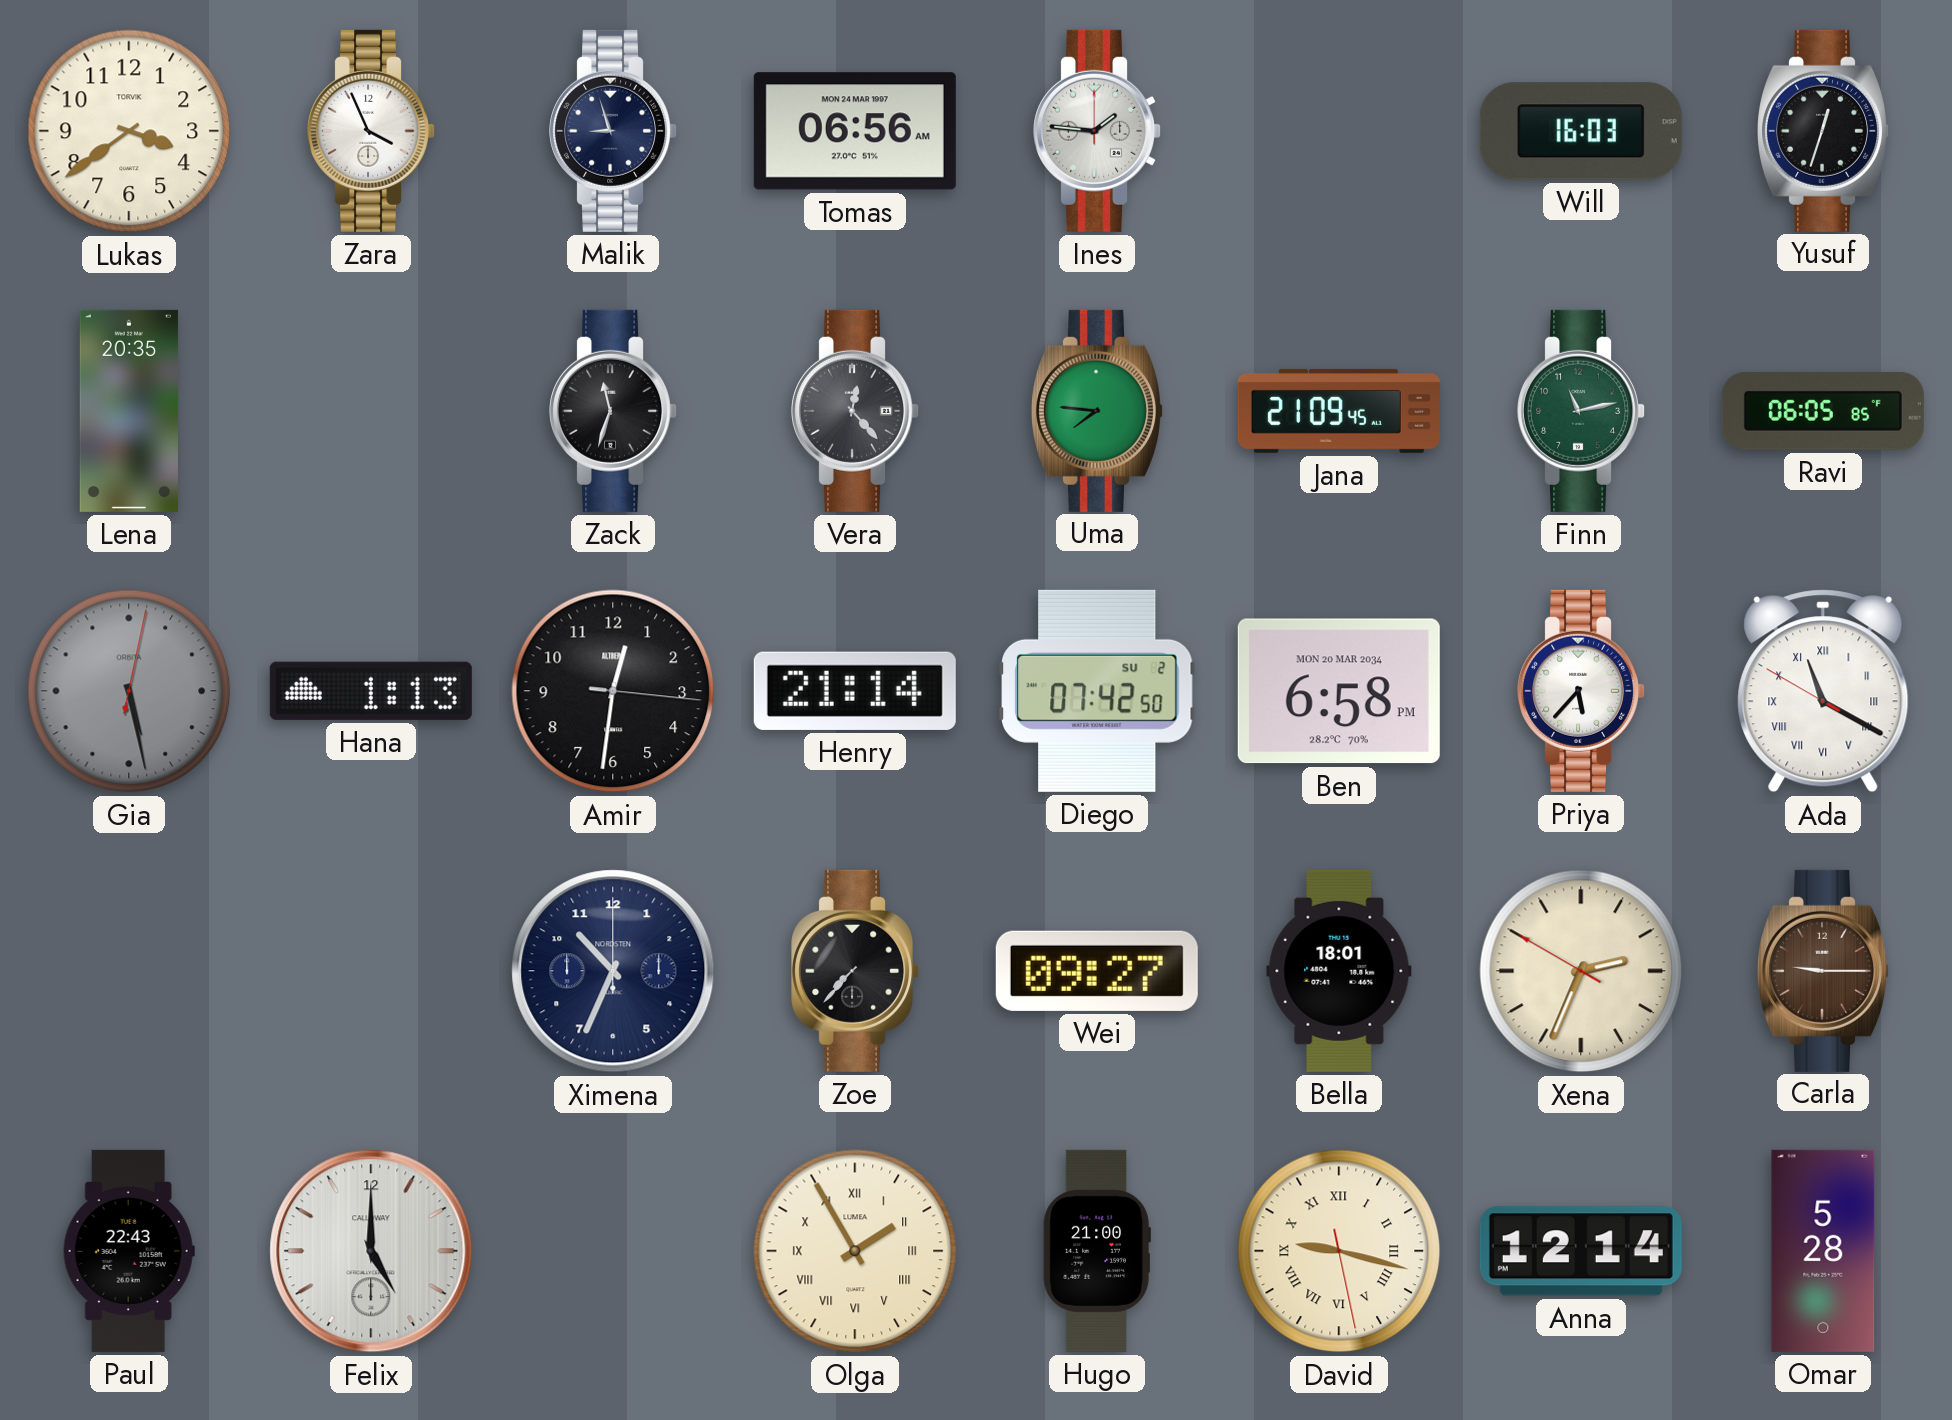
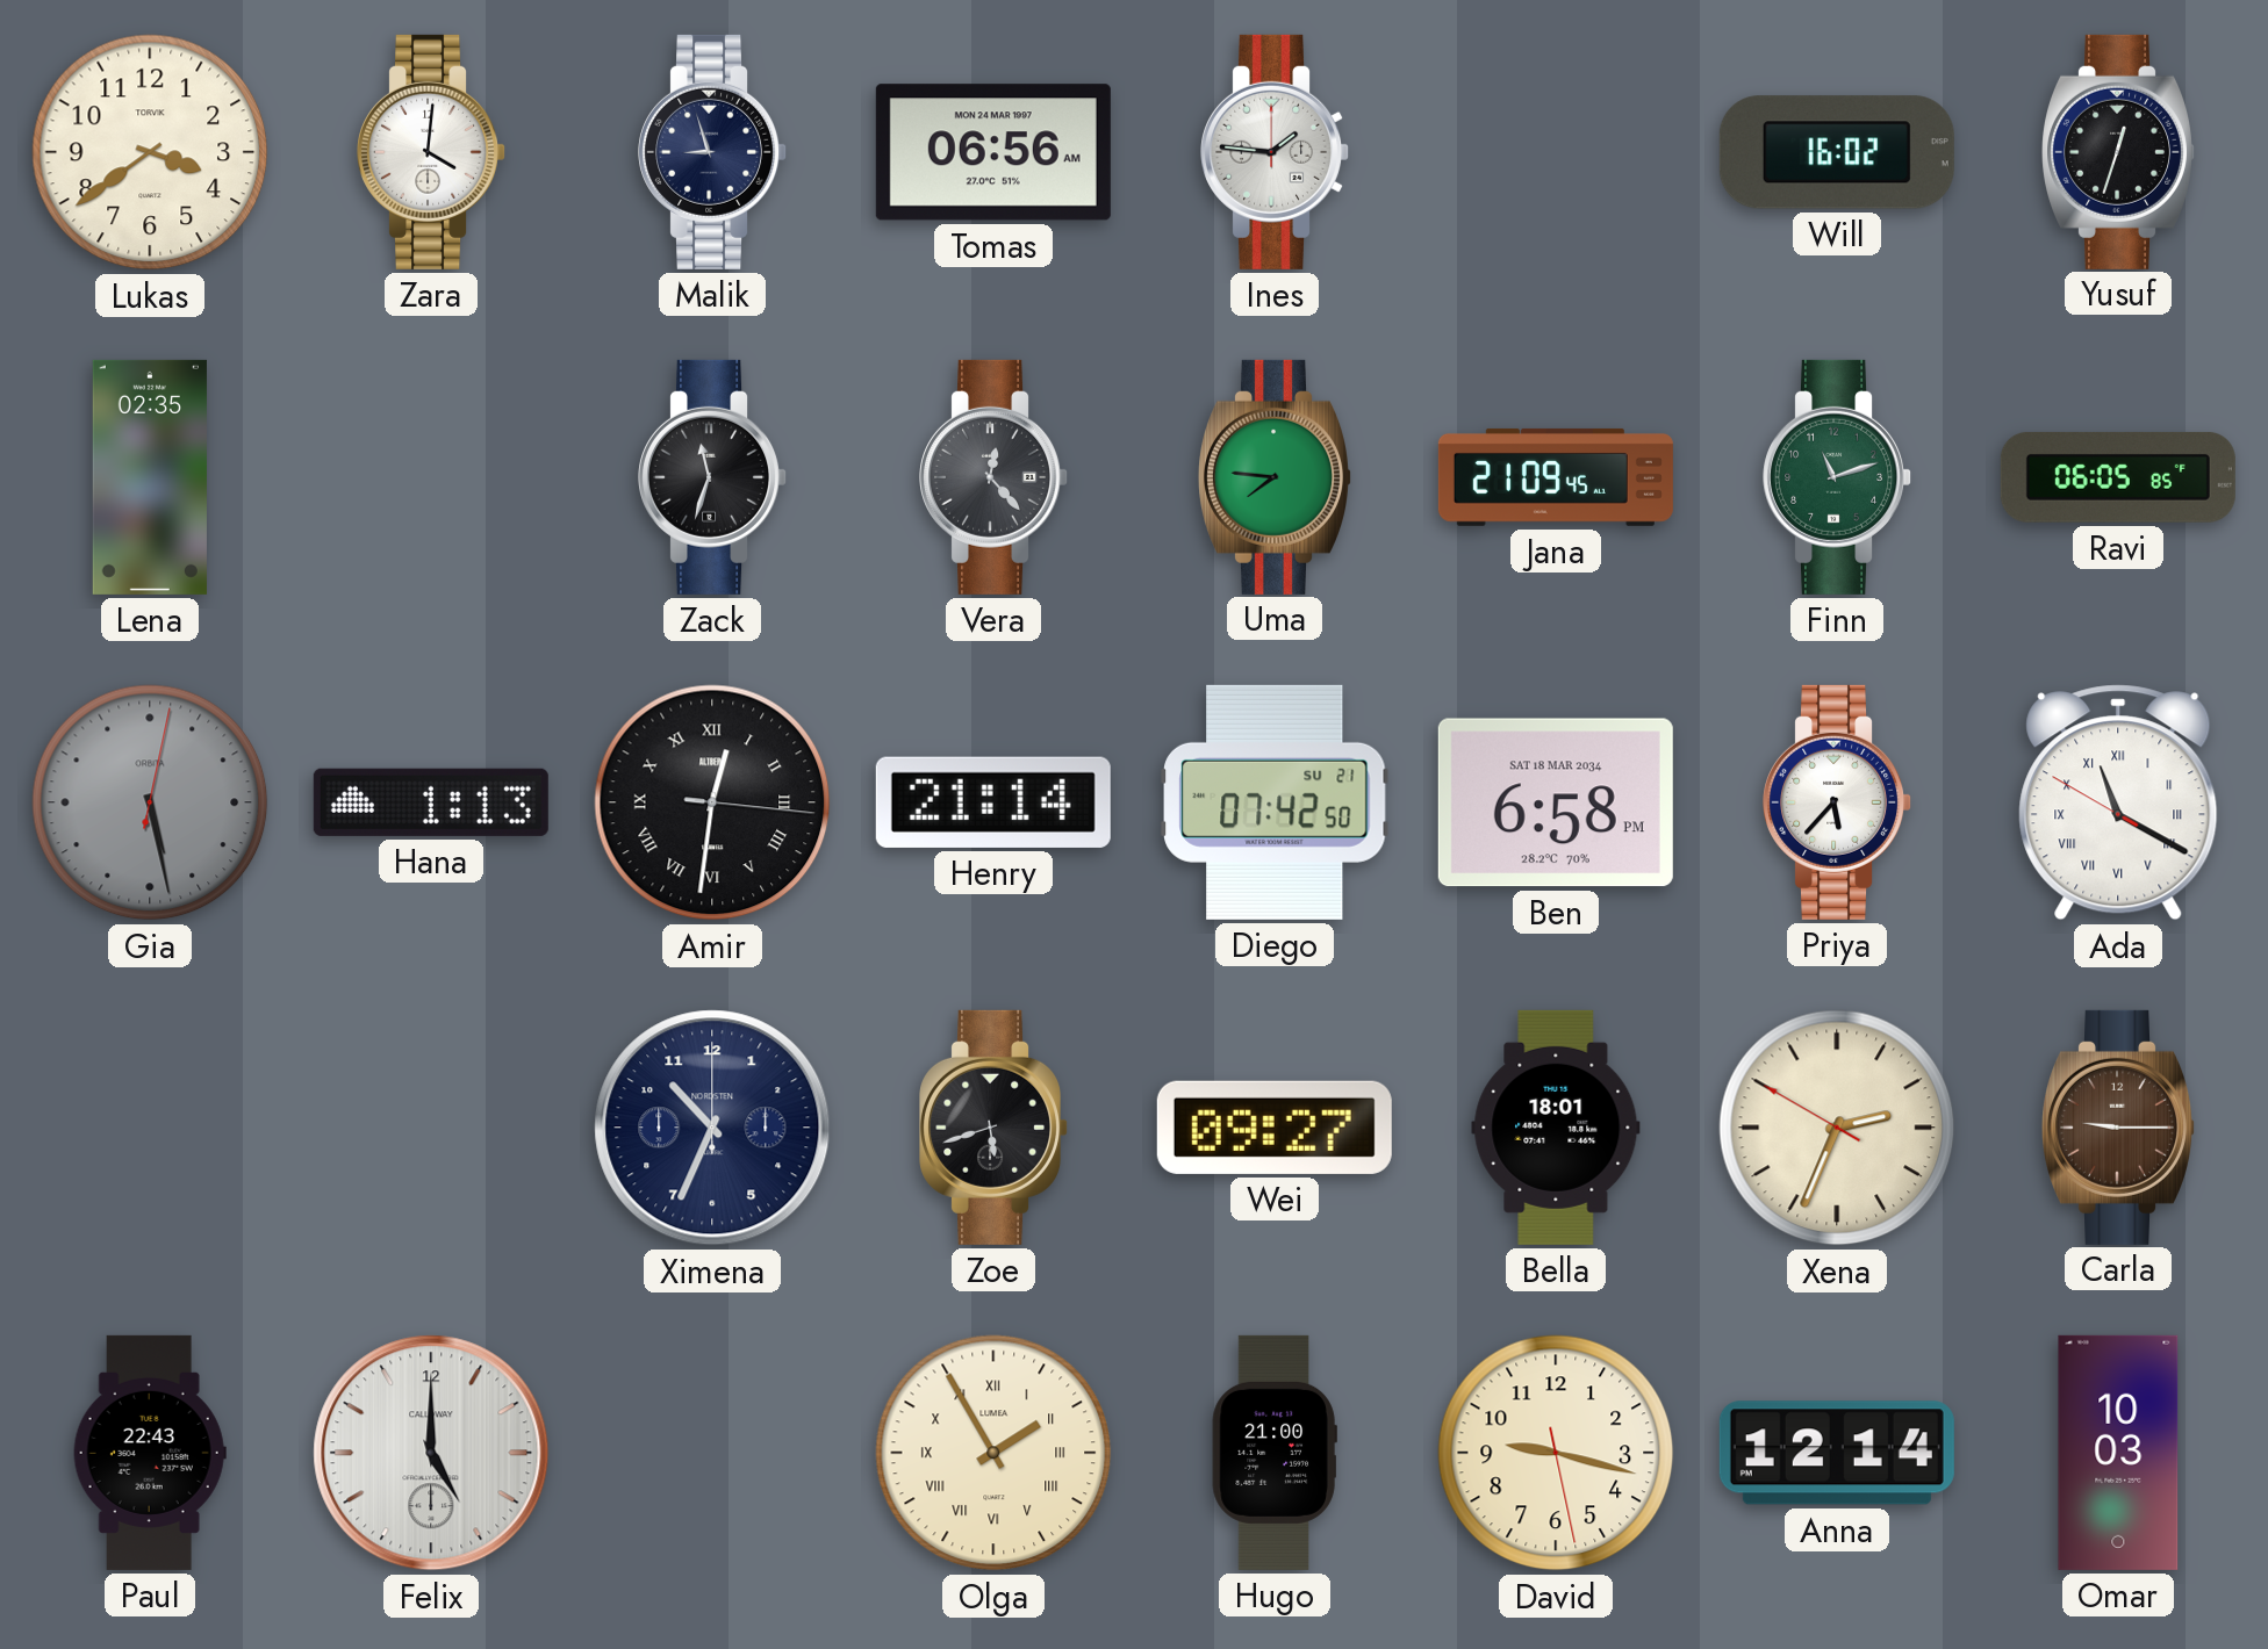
Zara: 3:56 -> 4:01 (432, 152)
Will: 16:03 -> 16:02 (1837, 152)
Lena: 20:35 -> 02:35 (150, 477)
Finn: 11:13 -> 11:12 (1838, 477)
Amir numerals: Arabic -> Roman (712, 802)
Diego date: SU 2 -> SU 21 (1275, 802)
Ben date: MON 20 MAR 2034 -> SAT 18 MAR 2034 (1556, 802)
Zoe: 7:37 -> 5:42 (995, 1128)
David numerals: Roman -> Arabic (1556, 1453)
Omar: 5:28 -> 10:03 (2118, 1453)
